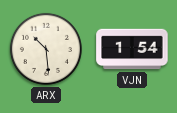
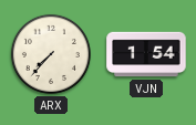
ARX: 10:29 -> 7:37 (51, 54)
